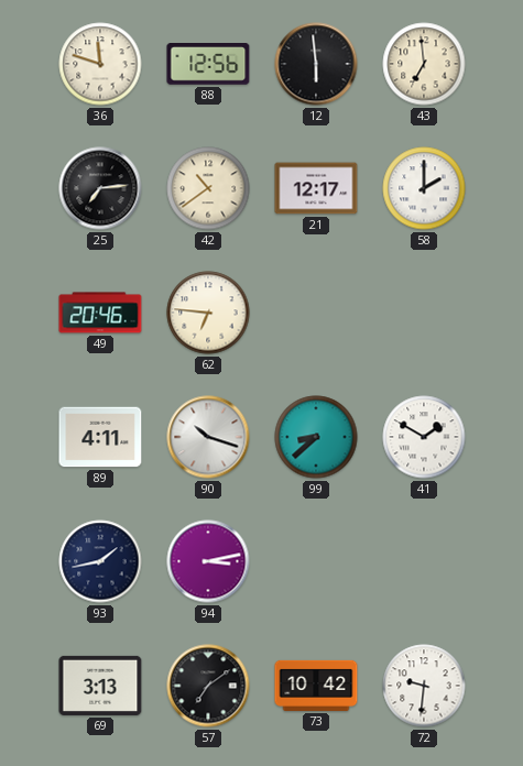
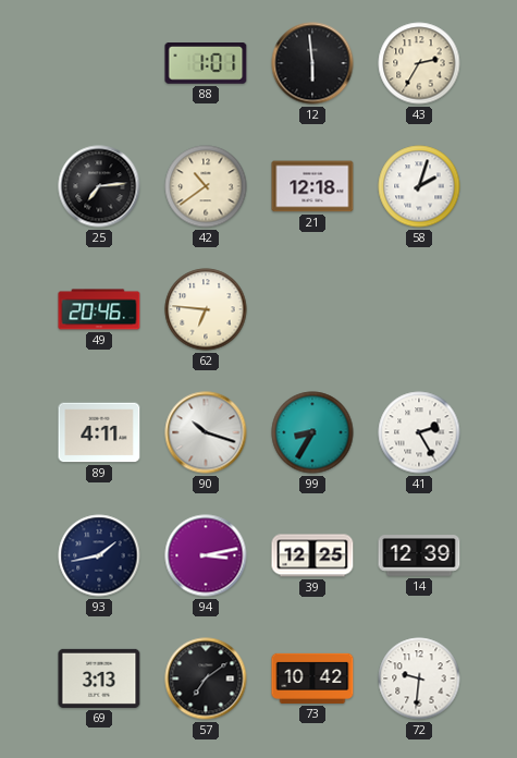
36: 11:48 -> none (100, 64)
88: 12:56 -> 1:01 (206, 64)
43: 6:59 -> 2:35 (419, 63)
21: 12:17 -> 12:18 (312, 186)
58: 2:00 -> 2:03 (419, 186)
99: 8:38 -> 8:35 (312, 432)
41: 1:50 -> 2:25 (419, 432)
39: none -> 12:25 (312, 555)
14: none -> 12:39 (419, 555)
